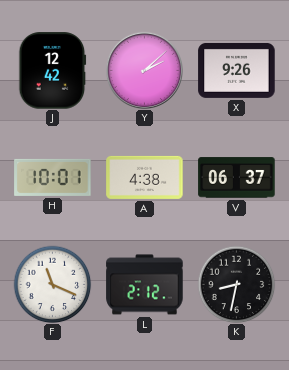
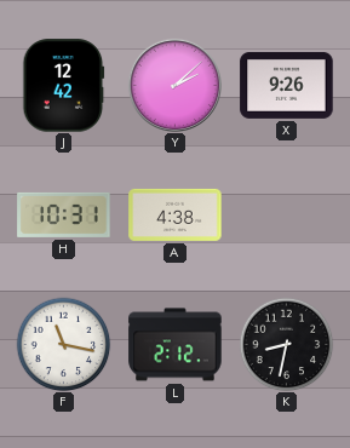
H: 10:01 -> 10:31 (64, 214)
V: 06:37 -> none (237, 178)
F: 11:19 -> 11:17 (63, 344)
